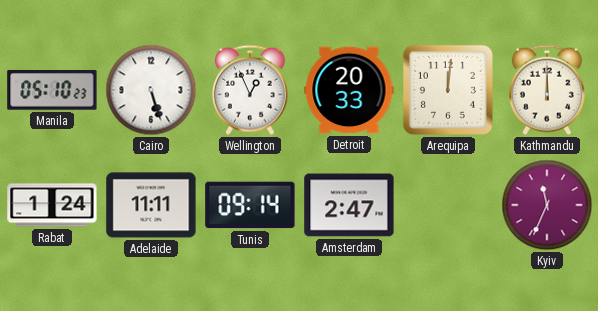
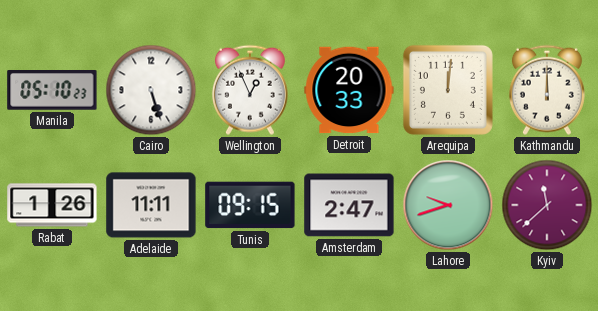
Rabat: 1:24 -> 1:26 (52, 205)
Tunis: 09:14 -> 09:15 (250, 205)
Lahore: none -> 9:42 (448, 205)
Kyiv: 11:34 -> 11:38 (547, 205)
